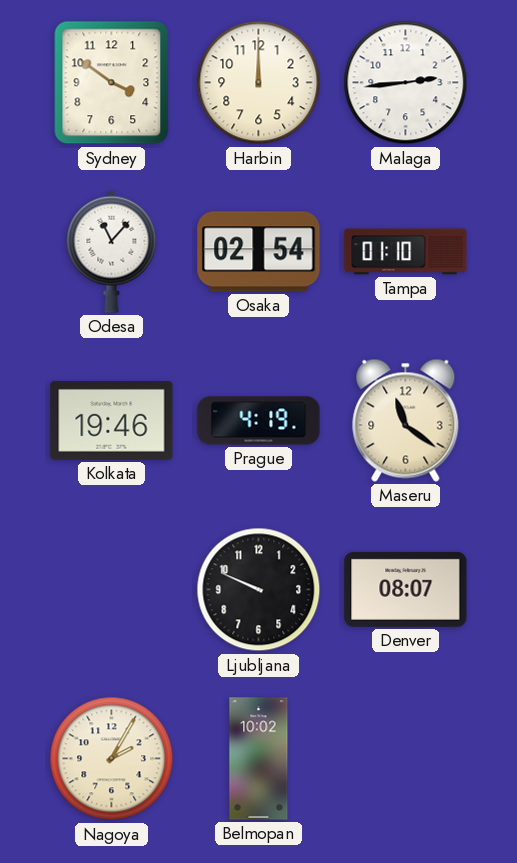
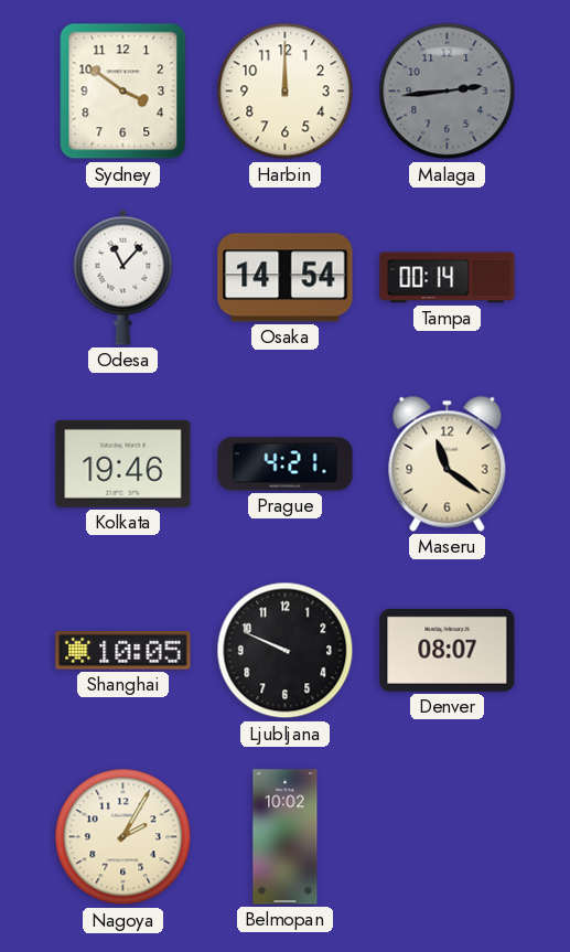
Malaga dial: white -> grey (448, 92)
Osaka: 02:54 -> 14:54 (286, 278)
Tampa: 01:10 -> 00:14 (448, 278)
Prague: 4:19 -> 4:21 (286, 464)
Shanghai: none -> 10:05 (123, 651)
